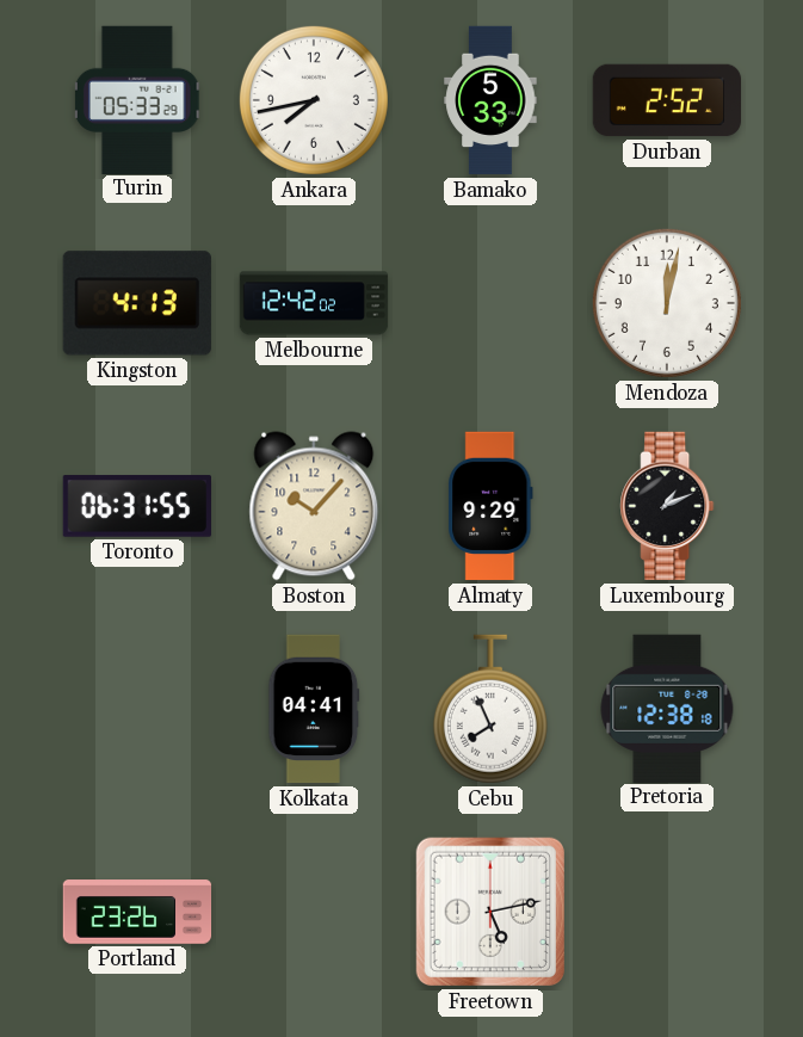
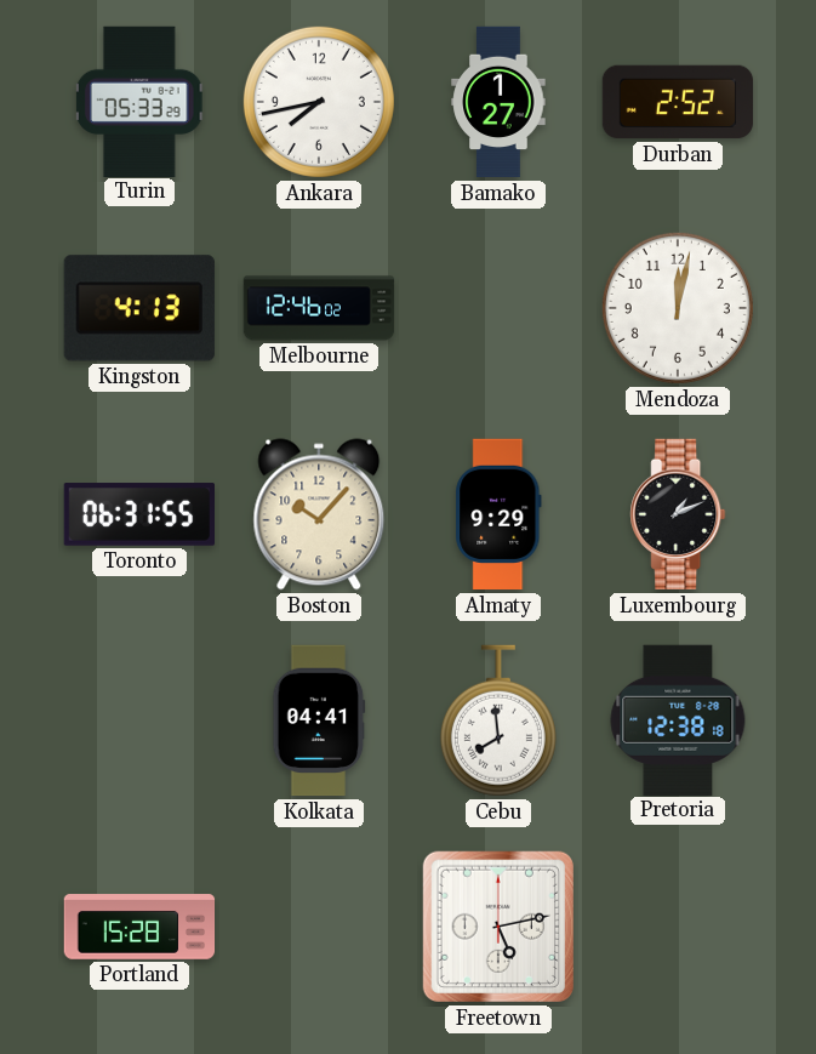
Bamako: 5:33 -> 1:27 (498, 102)
Melbourne: 12:42 -> 12:46 (319, 308)
Cebu: 7:56 -> 7:59 (498, 720)
Portland: 23:26 -> 15:28 (139, 927)
